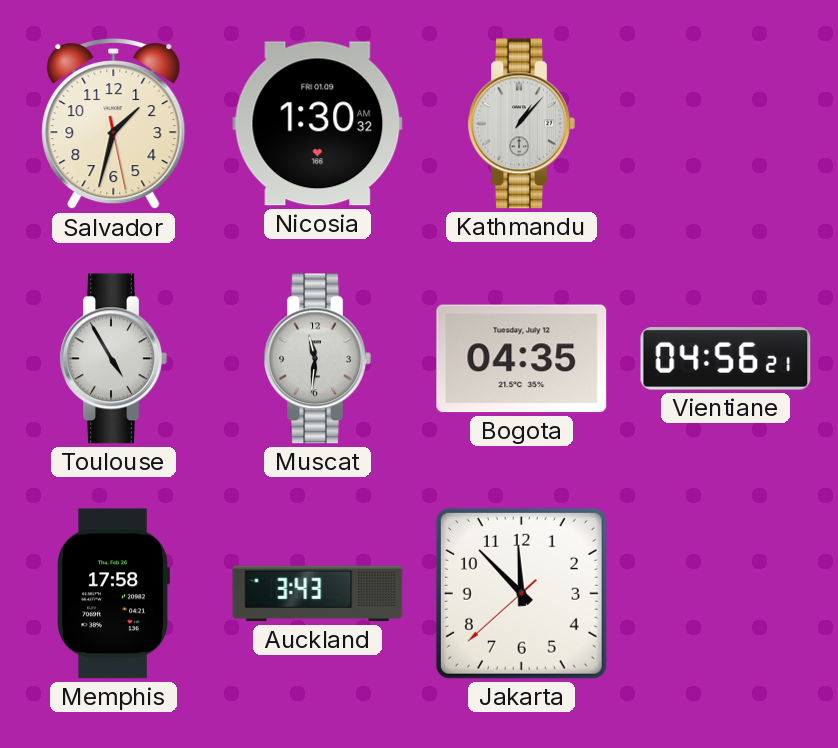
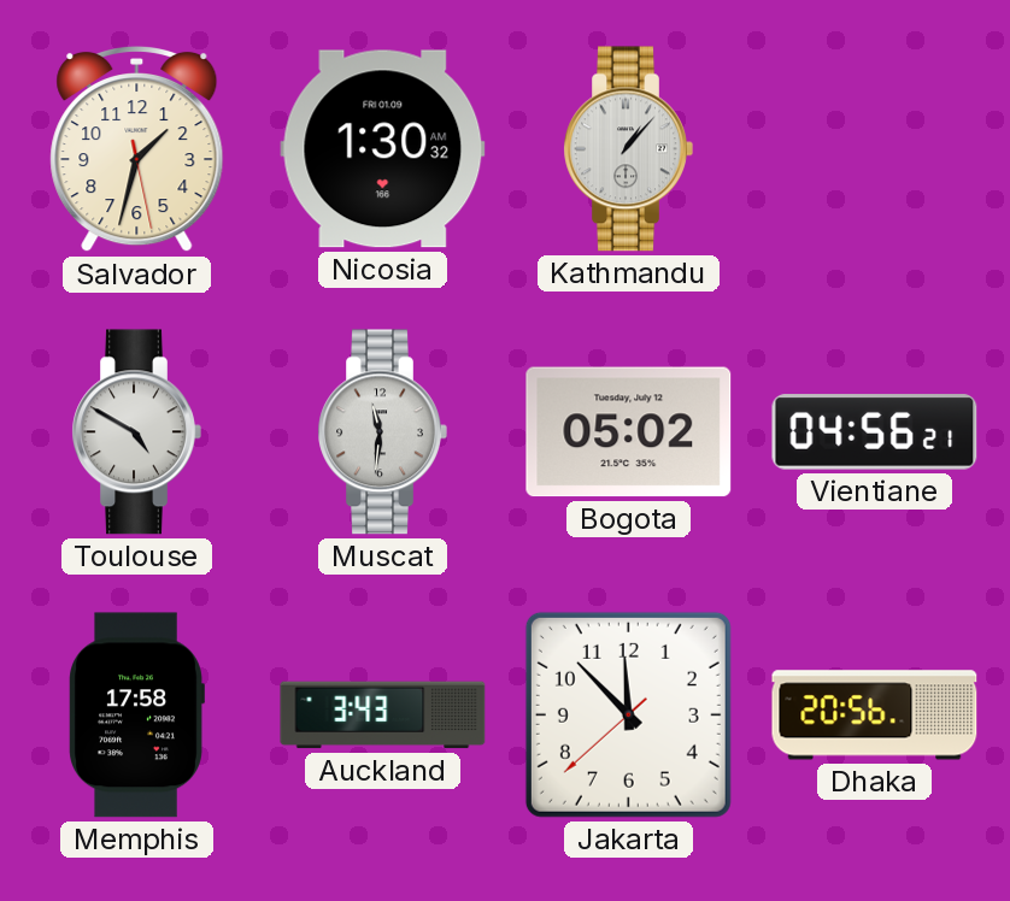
Toulouse: 4:55 -> 4:50 (136, 432)
Bogota: 04:35 -> 05:02 (629, 432)
Dhaka: none -> 20:56 (875, 715)
